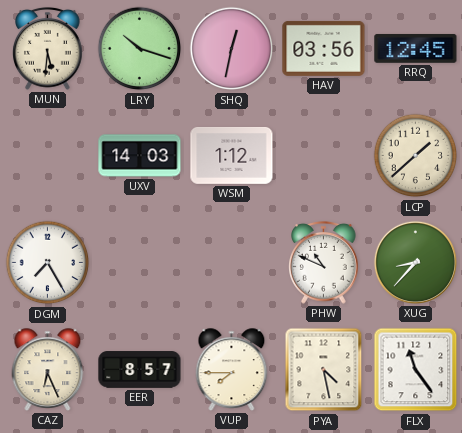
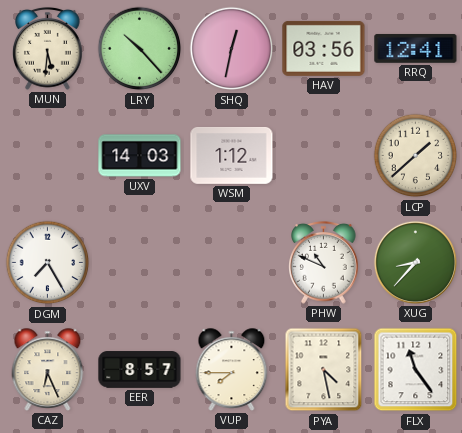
LRY: 10:18 -> 10:23 (140, 49)
RRQ: 12:45 -> 12:41 (416, 48)
